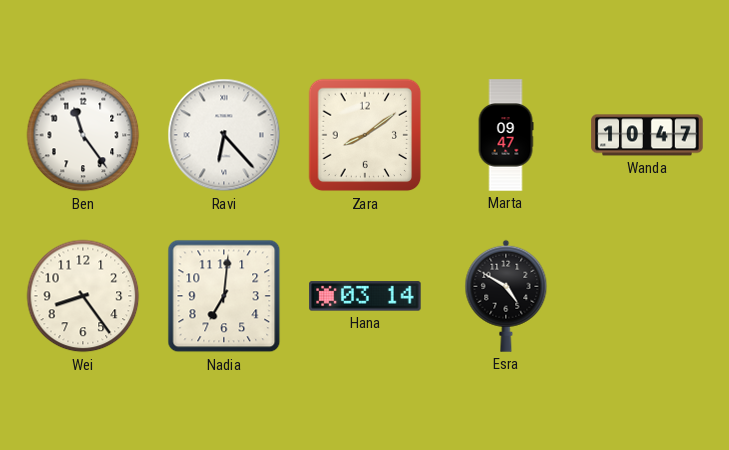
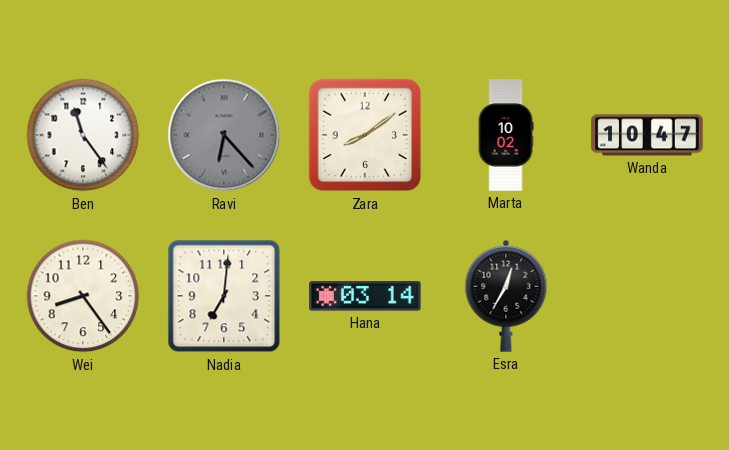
Ravi dial: white -> grey (224, 135)
Marta: 09:47 -> 10:02 (506, 135)
Esra: 4:50 -> 12:35 (506, 296)
